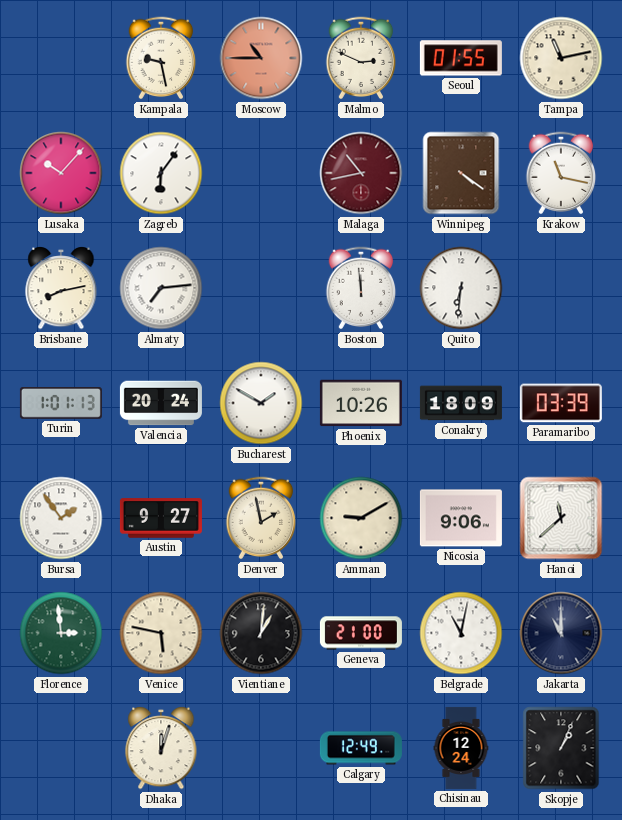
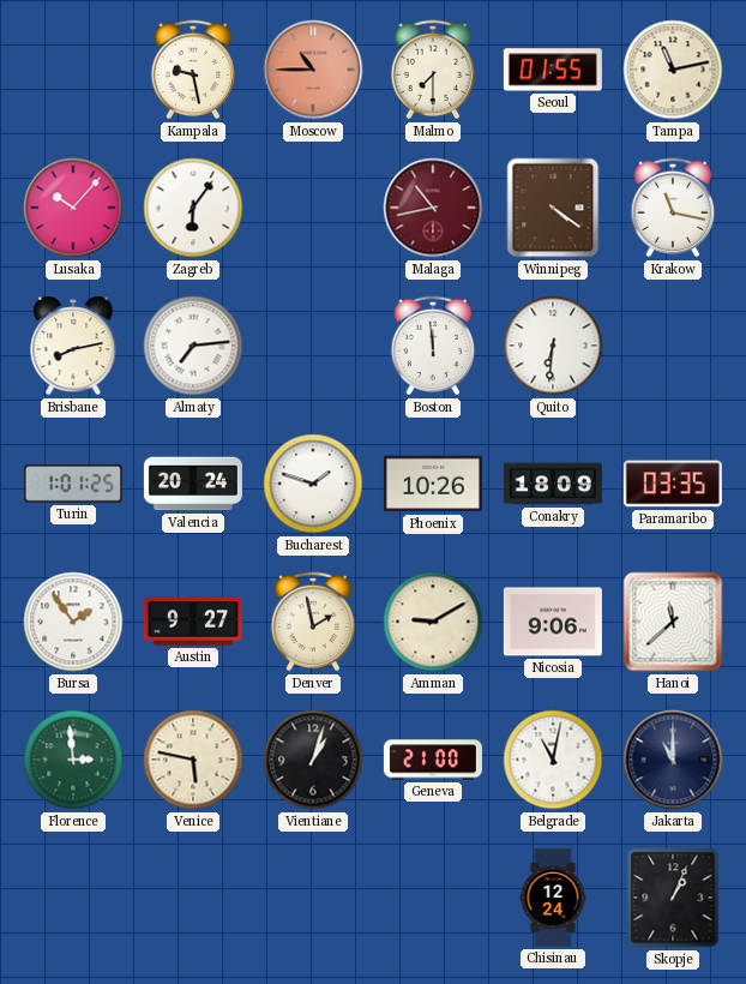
Malmo: 2:49 -> 7:30 (433, 70)
Turin: 1:01:13 -> 1:01:25 (73, 485)
Bucharest: 1:50 -> 1:48 (313, 484)
Paramaribo: 03:39 -> 03:35 (673, 484)
Vientiane: 1:01 -> 1:03 (313, 760)
Dhaka: 12:03 -> none (161, 749)
Calgary: 12:49 -> none (361, 748)
